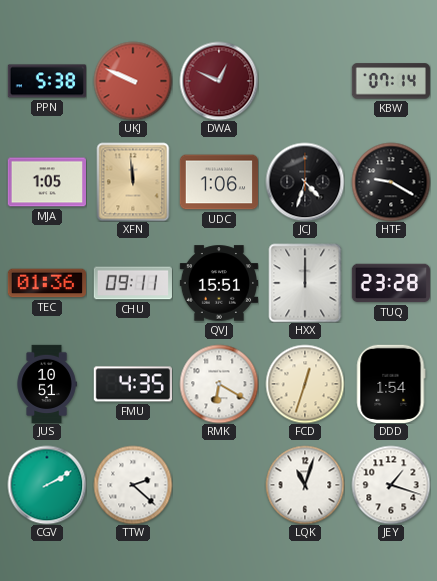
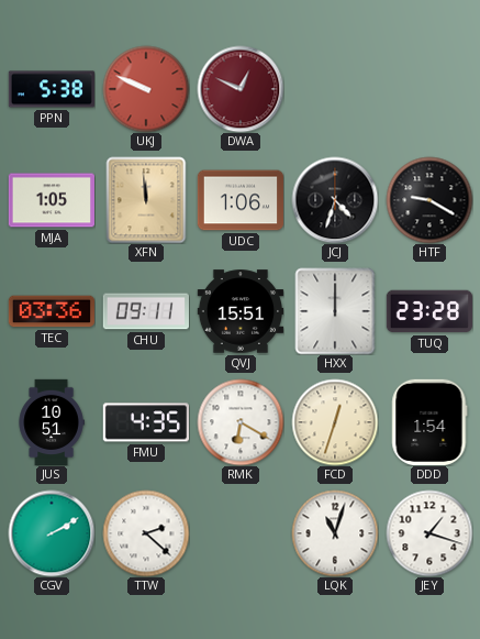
KBW: 07:14 -> none (390, 81)
TEC: 01:36 -> 03:36 (51, 311)
